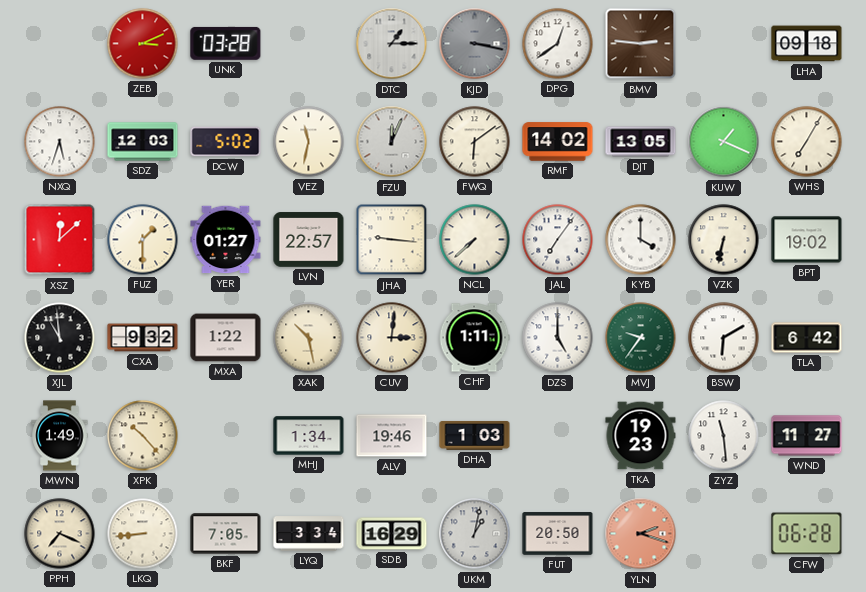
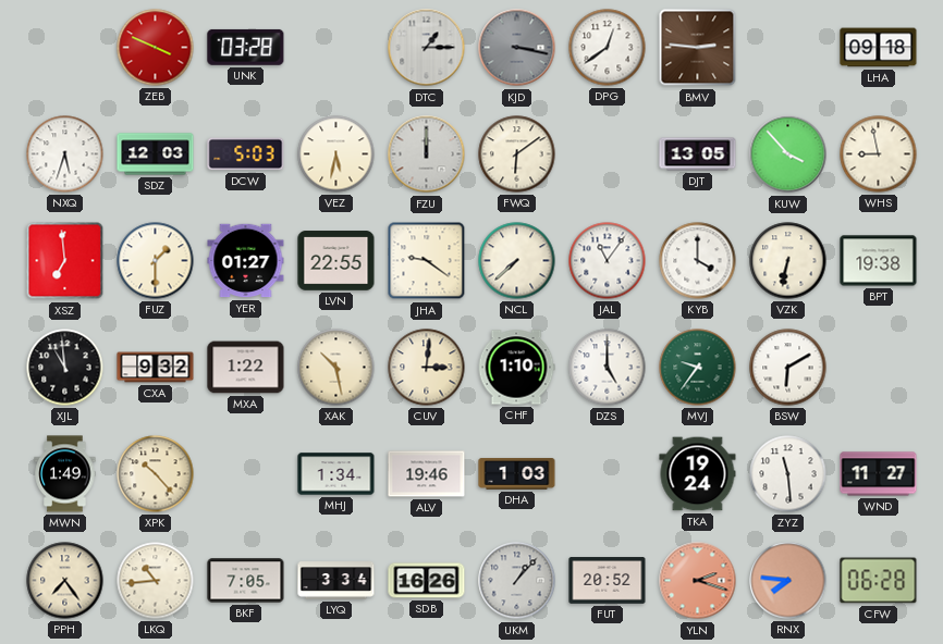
ZEB: 3:11 -> 3:49 (156, 48)
DCW: 5:02 -> 5:03 (246, 154)
VEZ: 11:32 -> 5:32 (336, 154)
FZU: 12:04 -> 12:00 (427, 154)
RMF: 14:02 -> none (558, 142)
KUW: 1:19 -> 3:53 (788, 154)
WHS: 7:05 -> 8:58 (879, 154)
XSZ: 12:08 -> 6:59 (65, 261)
LVN: 22:57 -> 22:55 (336, 261)
JHA: 9:16 -> 9:21 (427, 261)
JAL: 7:06 -> 11:06 (608, 261)
BPT: 19:02 -> 19:38 (879, 261)
CHF: 1:11 -> 1:10 (516, 368)
TLA: 6:42 -> none (807, 338)
TKA: 19:23 -> 19:24 (698, 474)
PPH: 7:19 -> 7:24 (65, 581)
LKQ: 8:44 -> 10:44 (156, 581)
SDB: 16:29 -> 16:26 (427, 581)
UKM: 1:02 -> 1:07 (517, 581)
FUT: 20:50 -> 20:52 (608, 581)
RNX: none -> 7:46 (788, 581)
